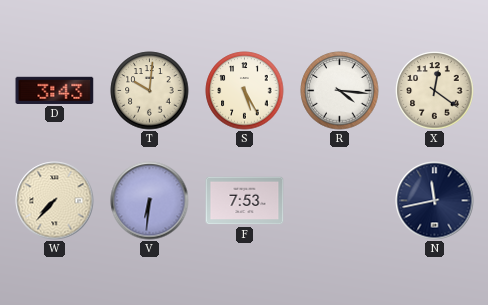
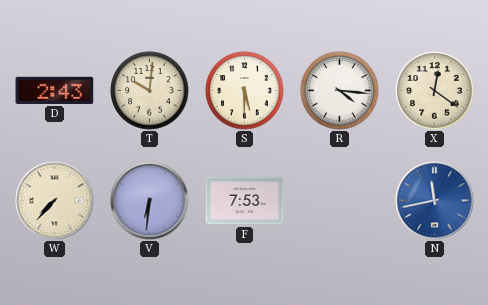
D: 3:43 -> 2:43 (55, 90)
S: 5:25 -> 5:30 (245, 91)
N dial: navy -> blue (435, 201)
